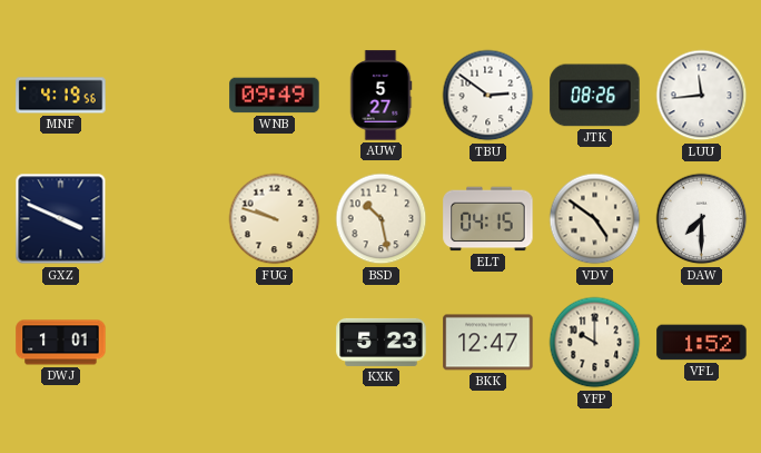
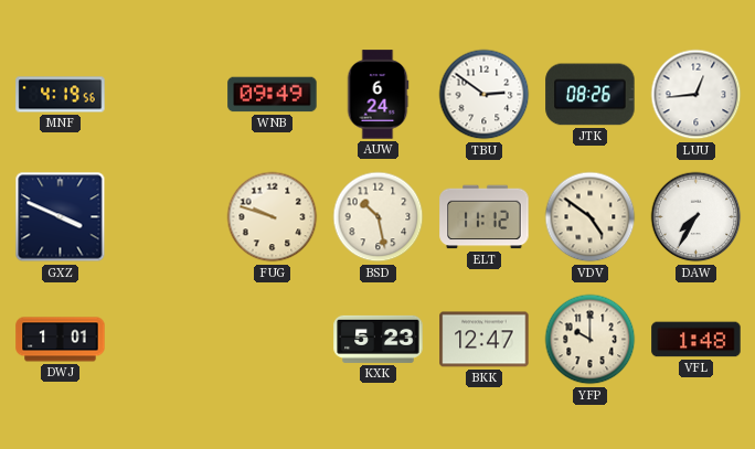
AUW: 5:27 -> 6:24 (377, 95)
LUU: 11:44 -> 12:44 (696, 95)
ELT: 04:15 -> 11:12 (485, 217)
DAW: 7:30 -> 7:35 (696, 217)
VFL: 1:52 -> 1:48 (696, 340)
